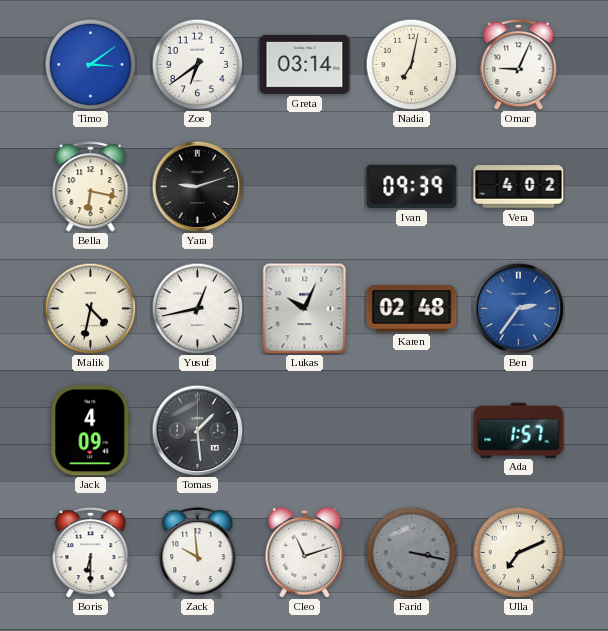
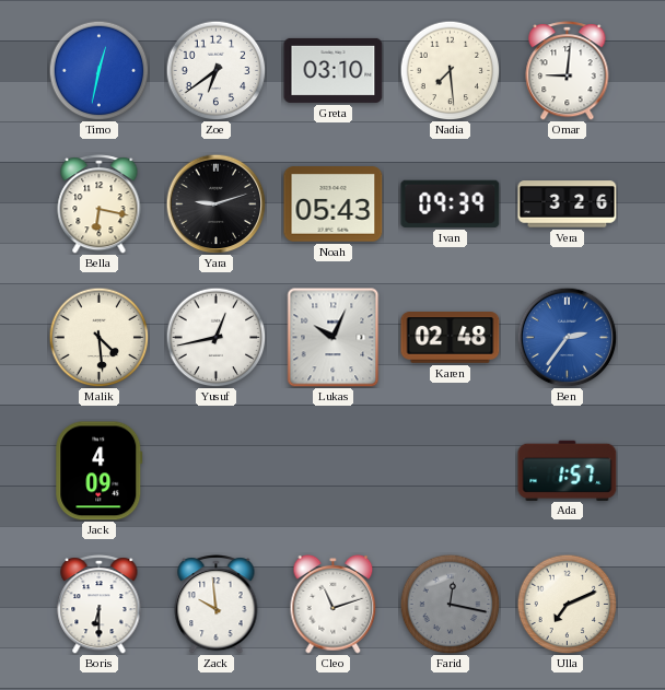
Timo: 3:09 -> 12:32 (98, 70)
Greta: 03:14 -> 03:10 (334, 70)
Nadia: 7:02 -> 7:29 (450, 70)
Omar: 9:04 -> 9:01 (568, 71)
Noah: none -> 05:43 (334, 204)
Vera: 4:02 -> 3:26 (568, 204)
Malik: 4:32 -> 4:29 (98, 337)
Tomas: 1:29 -> none (197, 430)
Farid: 3:17 -> 12:17 (450, 604)
